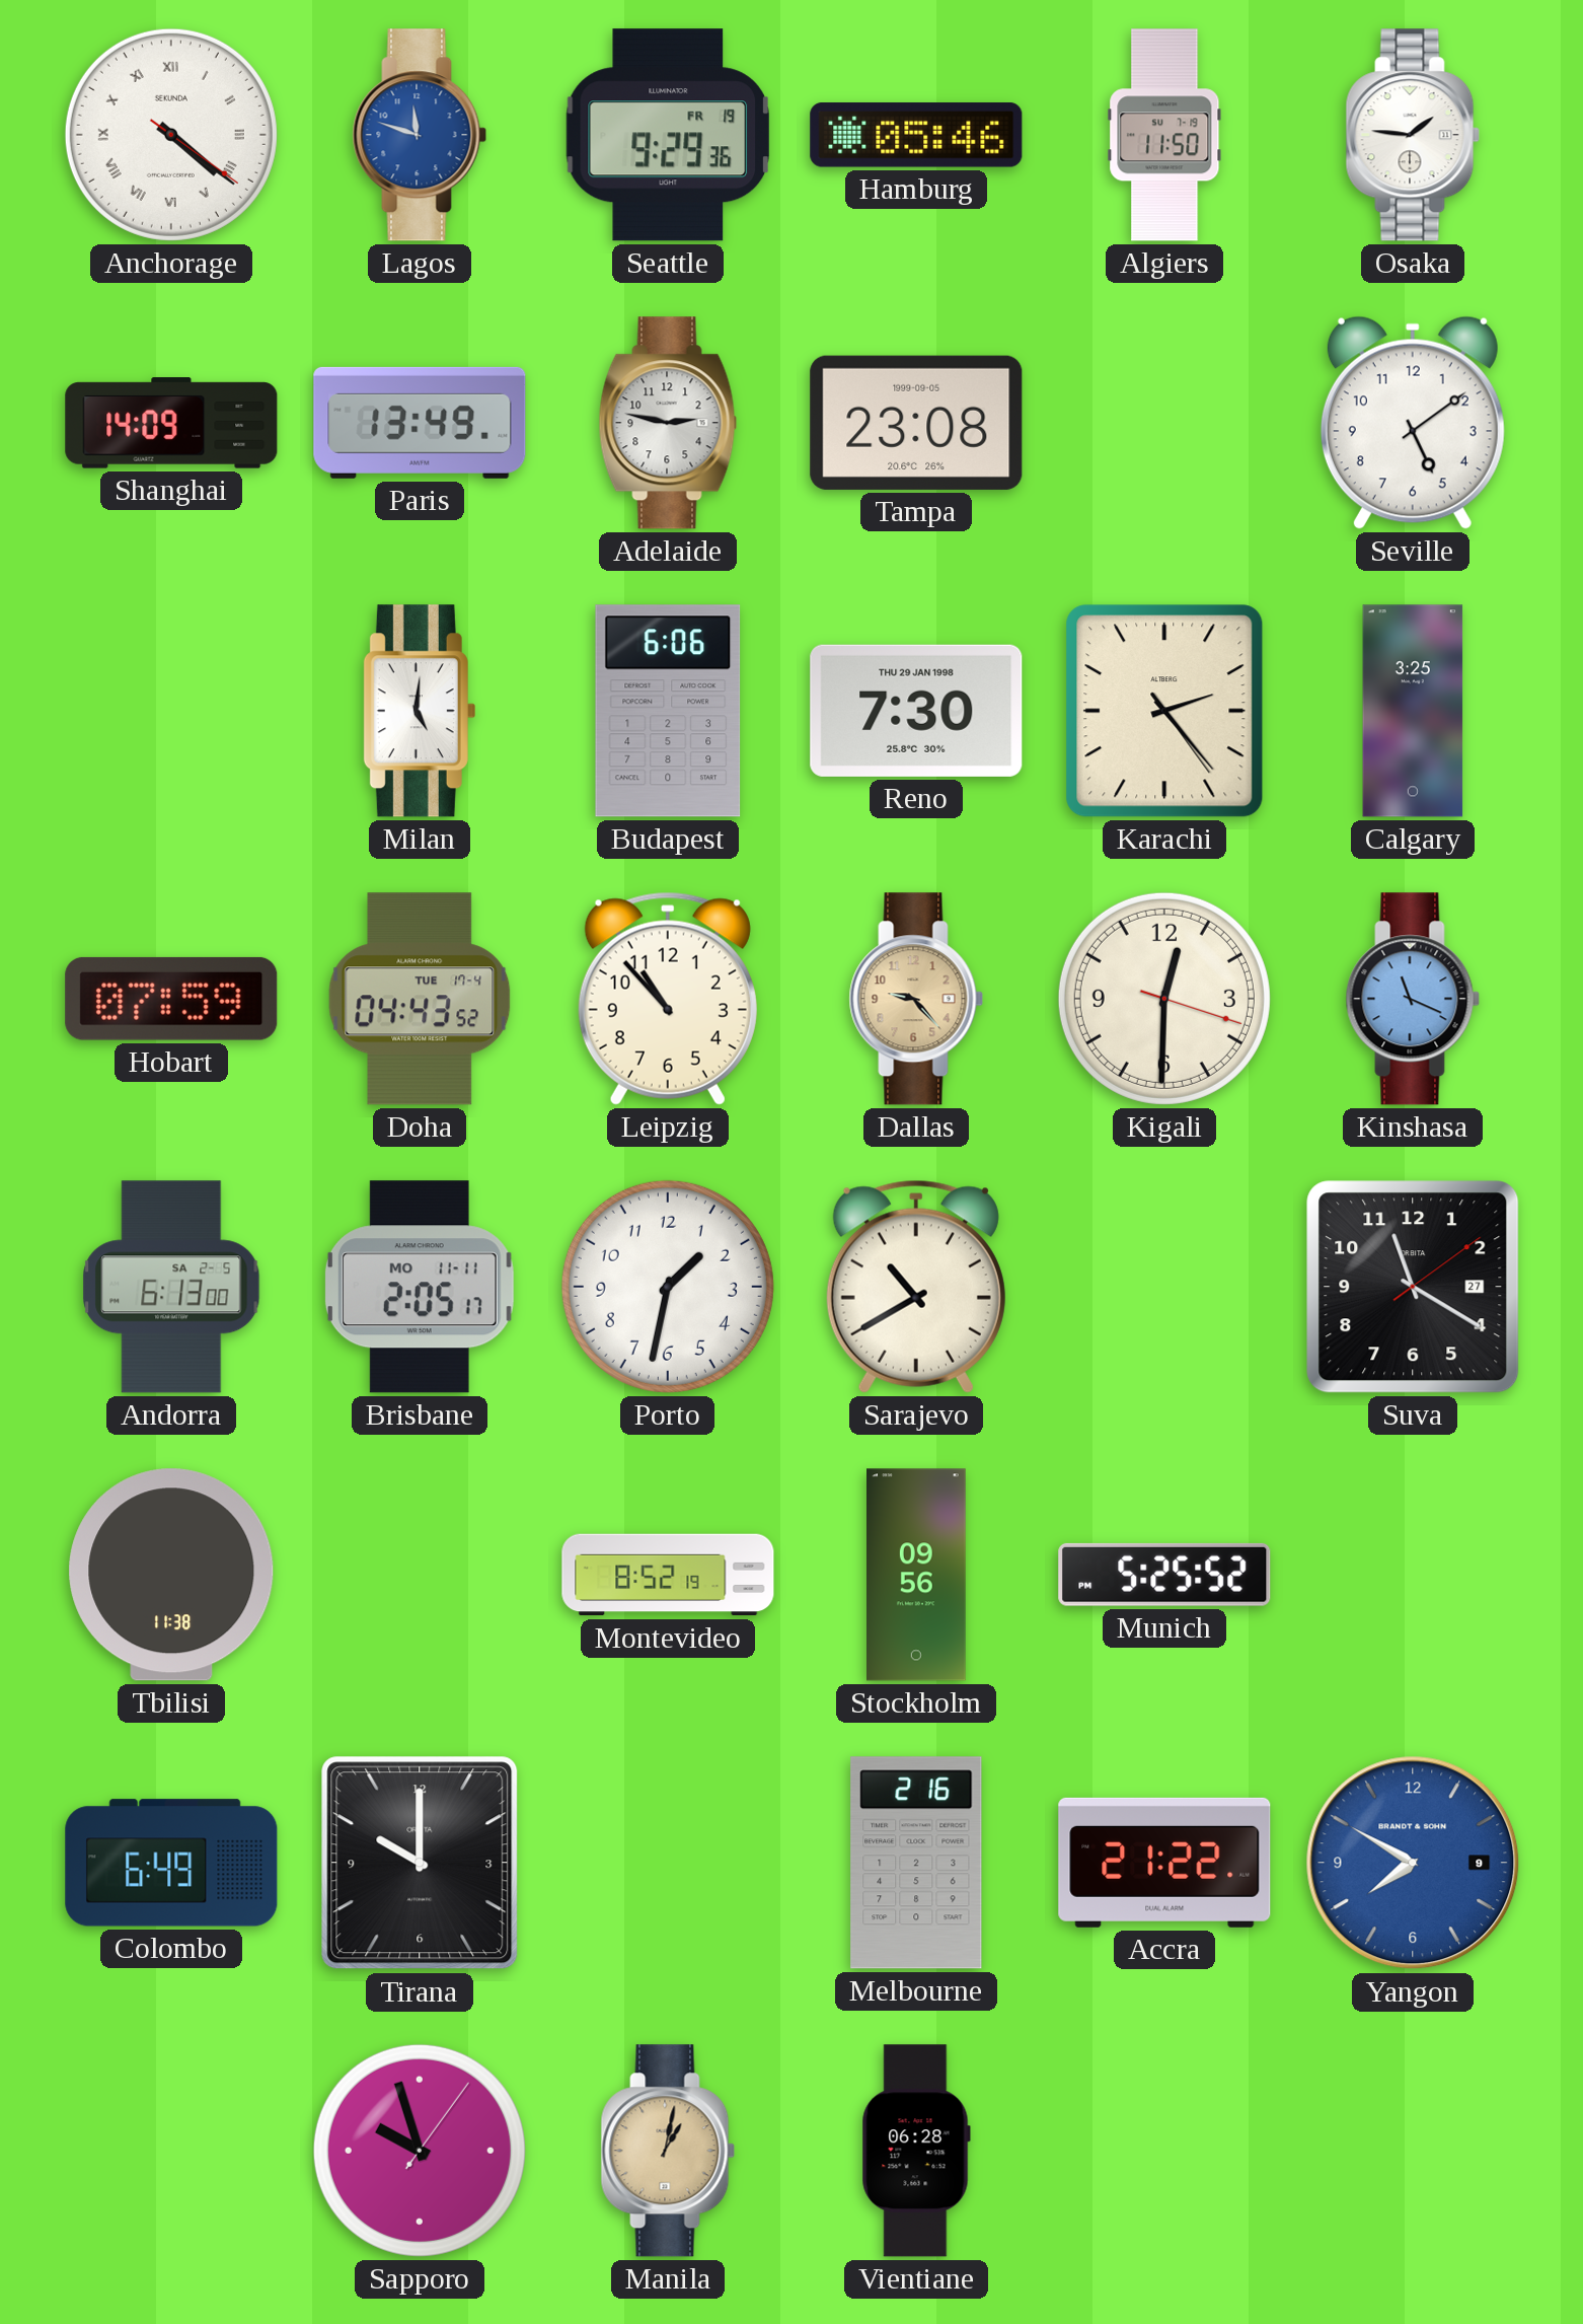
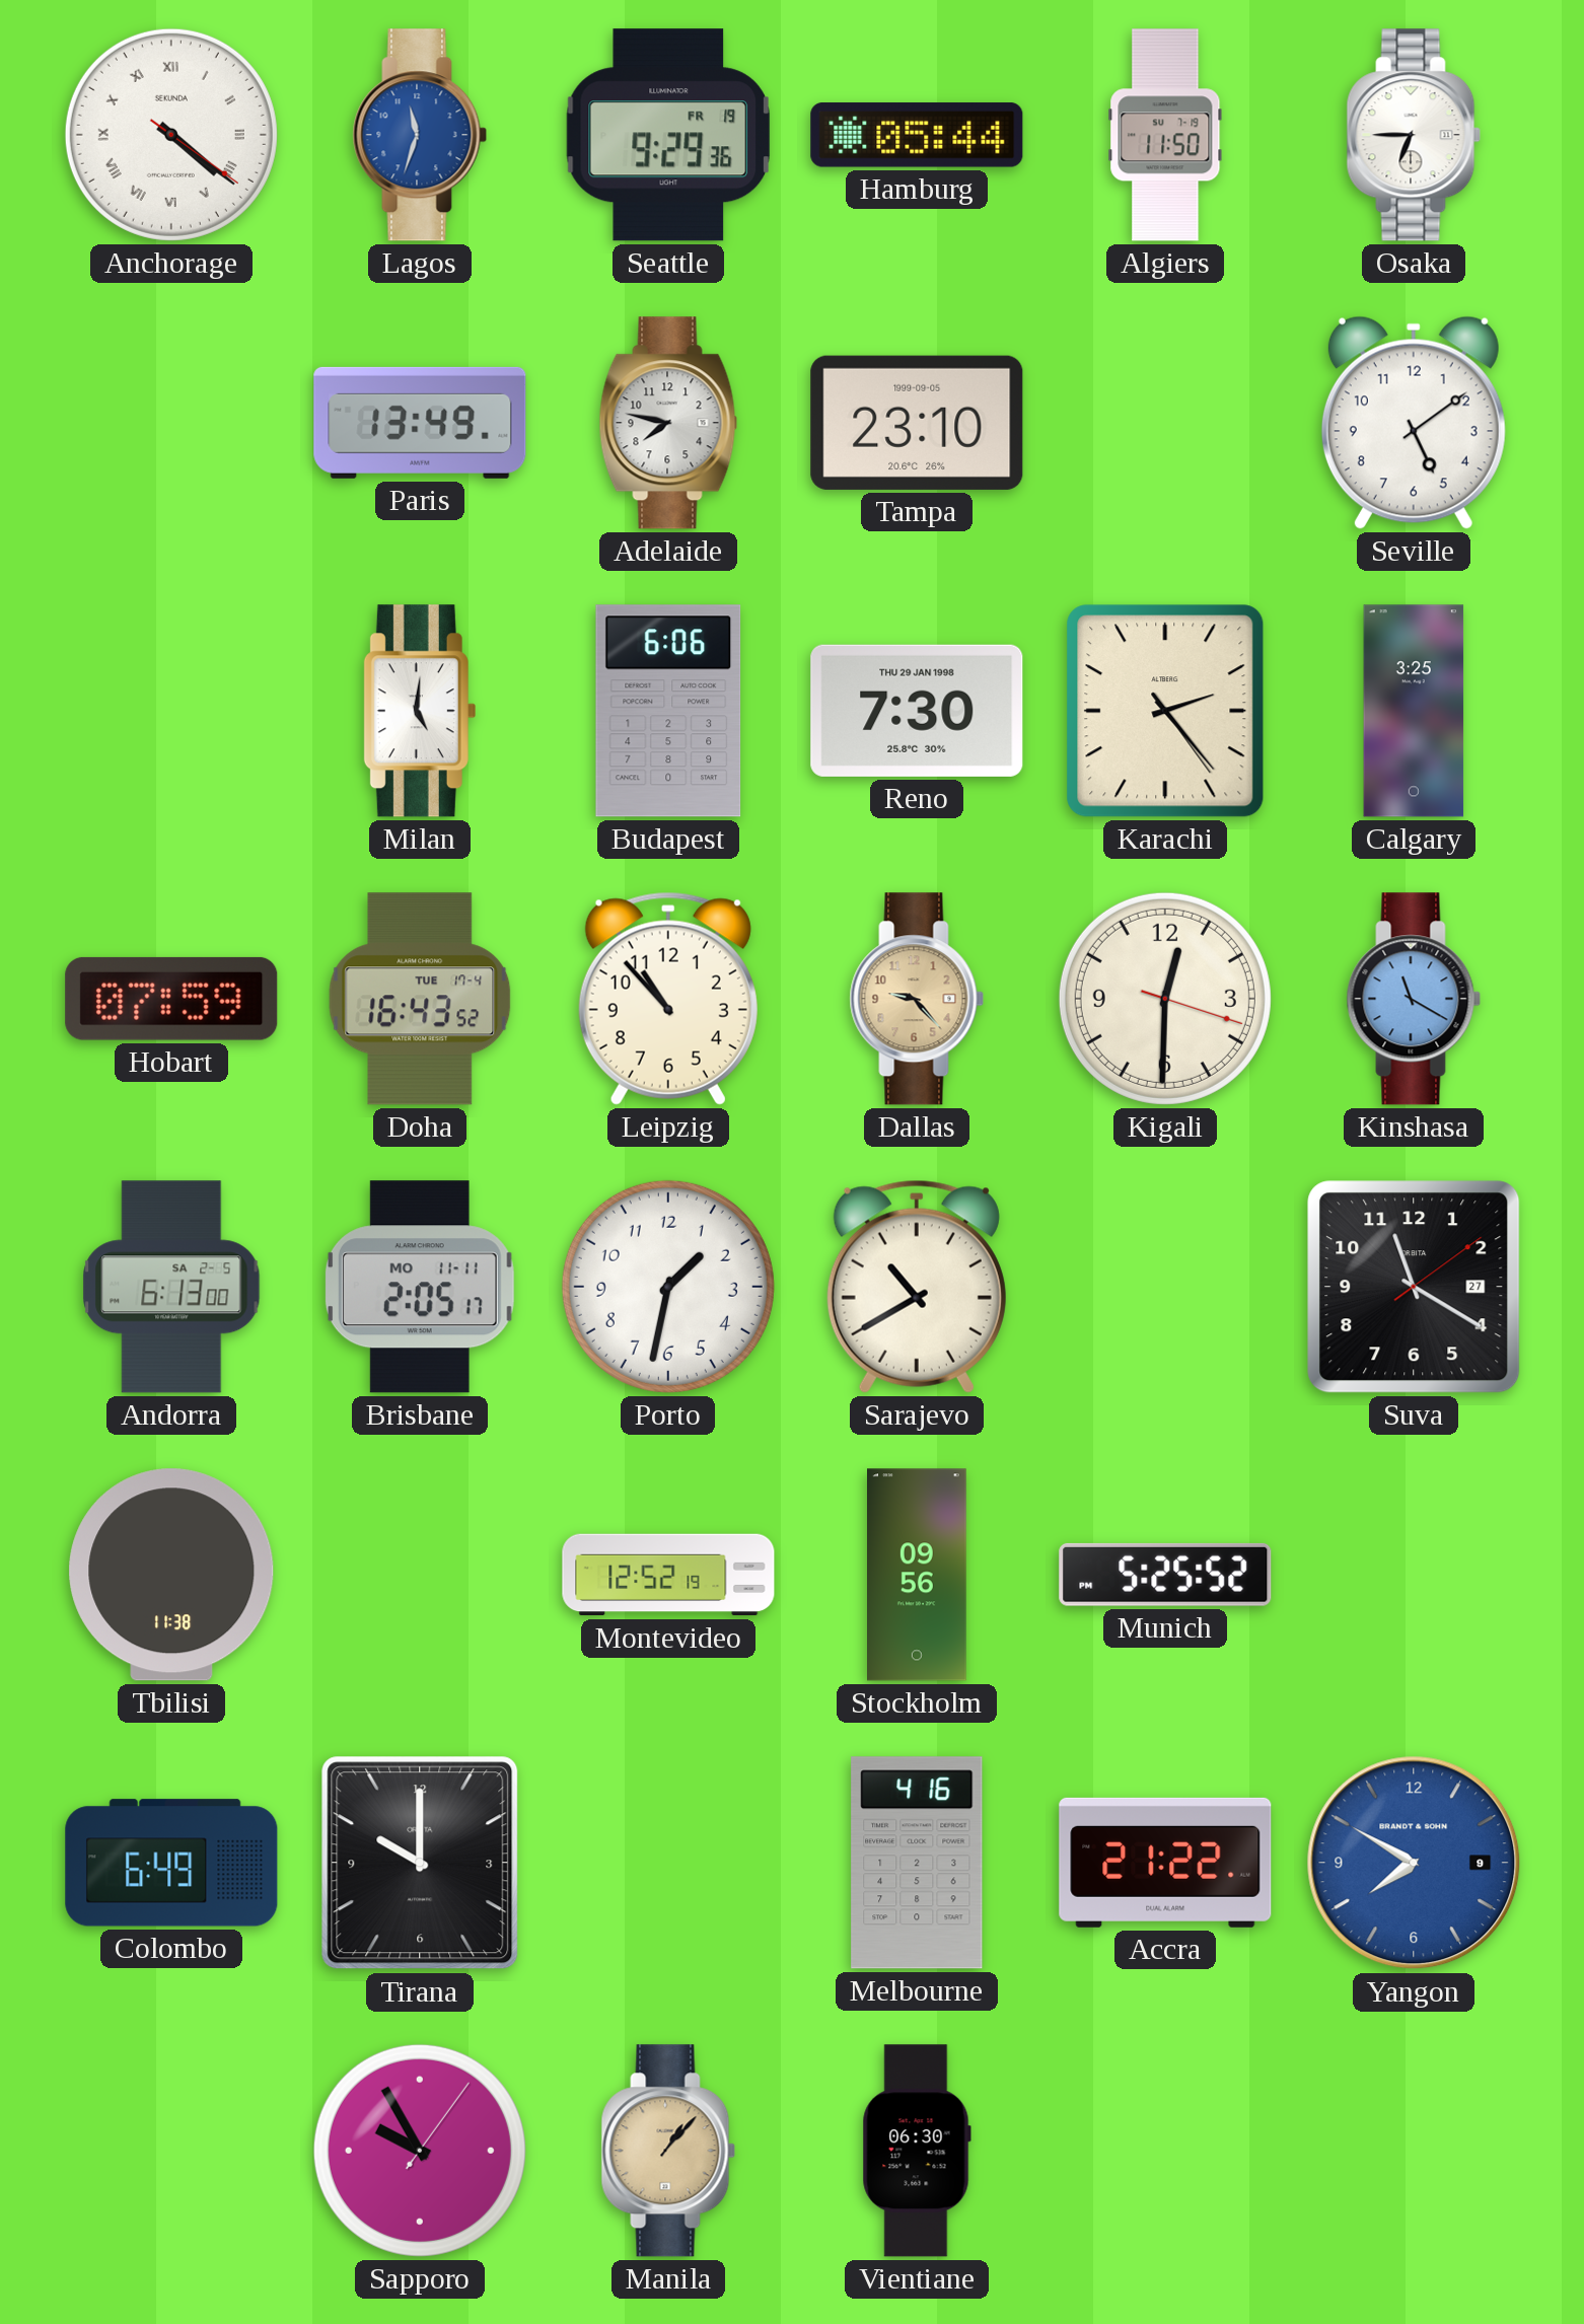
Lagos: 11:48 -> 11:33 (420, 135)
Hamburg: 05:46 -> 05:44 (917, 135)
Osaka: 1:46 -> 6:45 (1414, 135)
Shanghai: 14:09 -> none (171, 423)
Adelaide: 2:47 -> 7:47 (668, 423)
Tampa: 23:08 -> 23:10 (917, 423)
Doha: 04:43 -> 16:43 (420, 999)
Kinshasa: 11:19 -> 11:20 (1414, 999)
Montevideo: 8:52 -> 12:52 (668, 1575)
Melbourne: 2:16 -> 4:16 (917, 1863)
Sapporo: 9:57 -> 9:55 (420, 2151)
Manila: 1:02 -> 1:07 (668, 2151)
Vientiane: 06:28 -> 06:30 (917, 2151)
